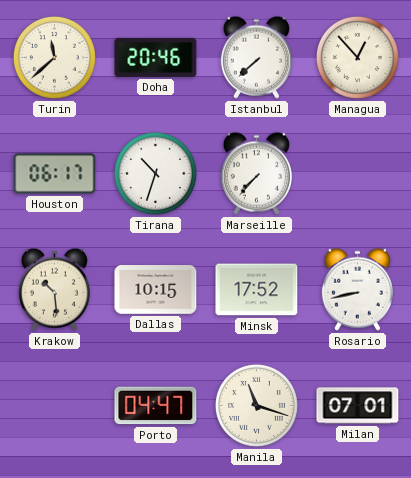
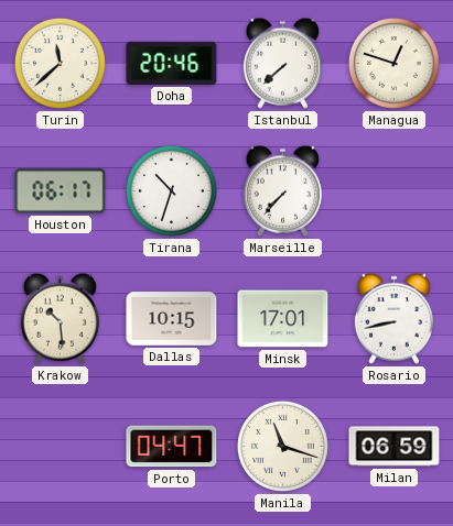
Managua: 12:53 -> 12:48 (393, 63)
Minsk: 17:52 -> 17:01 (283, 319)
Milan: 07:01 -> 06:59 (395, 447)
